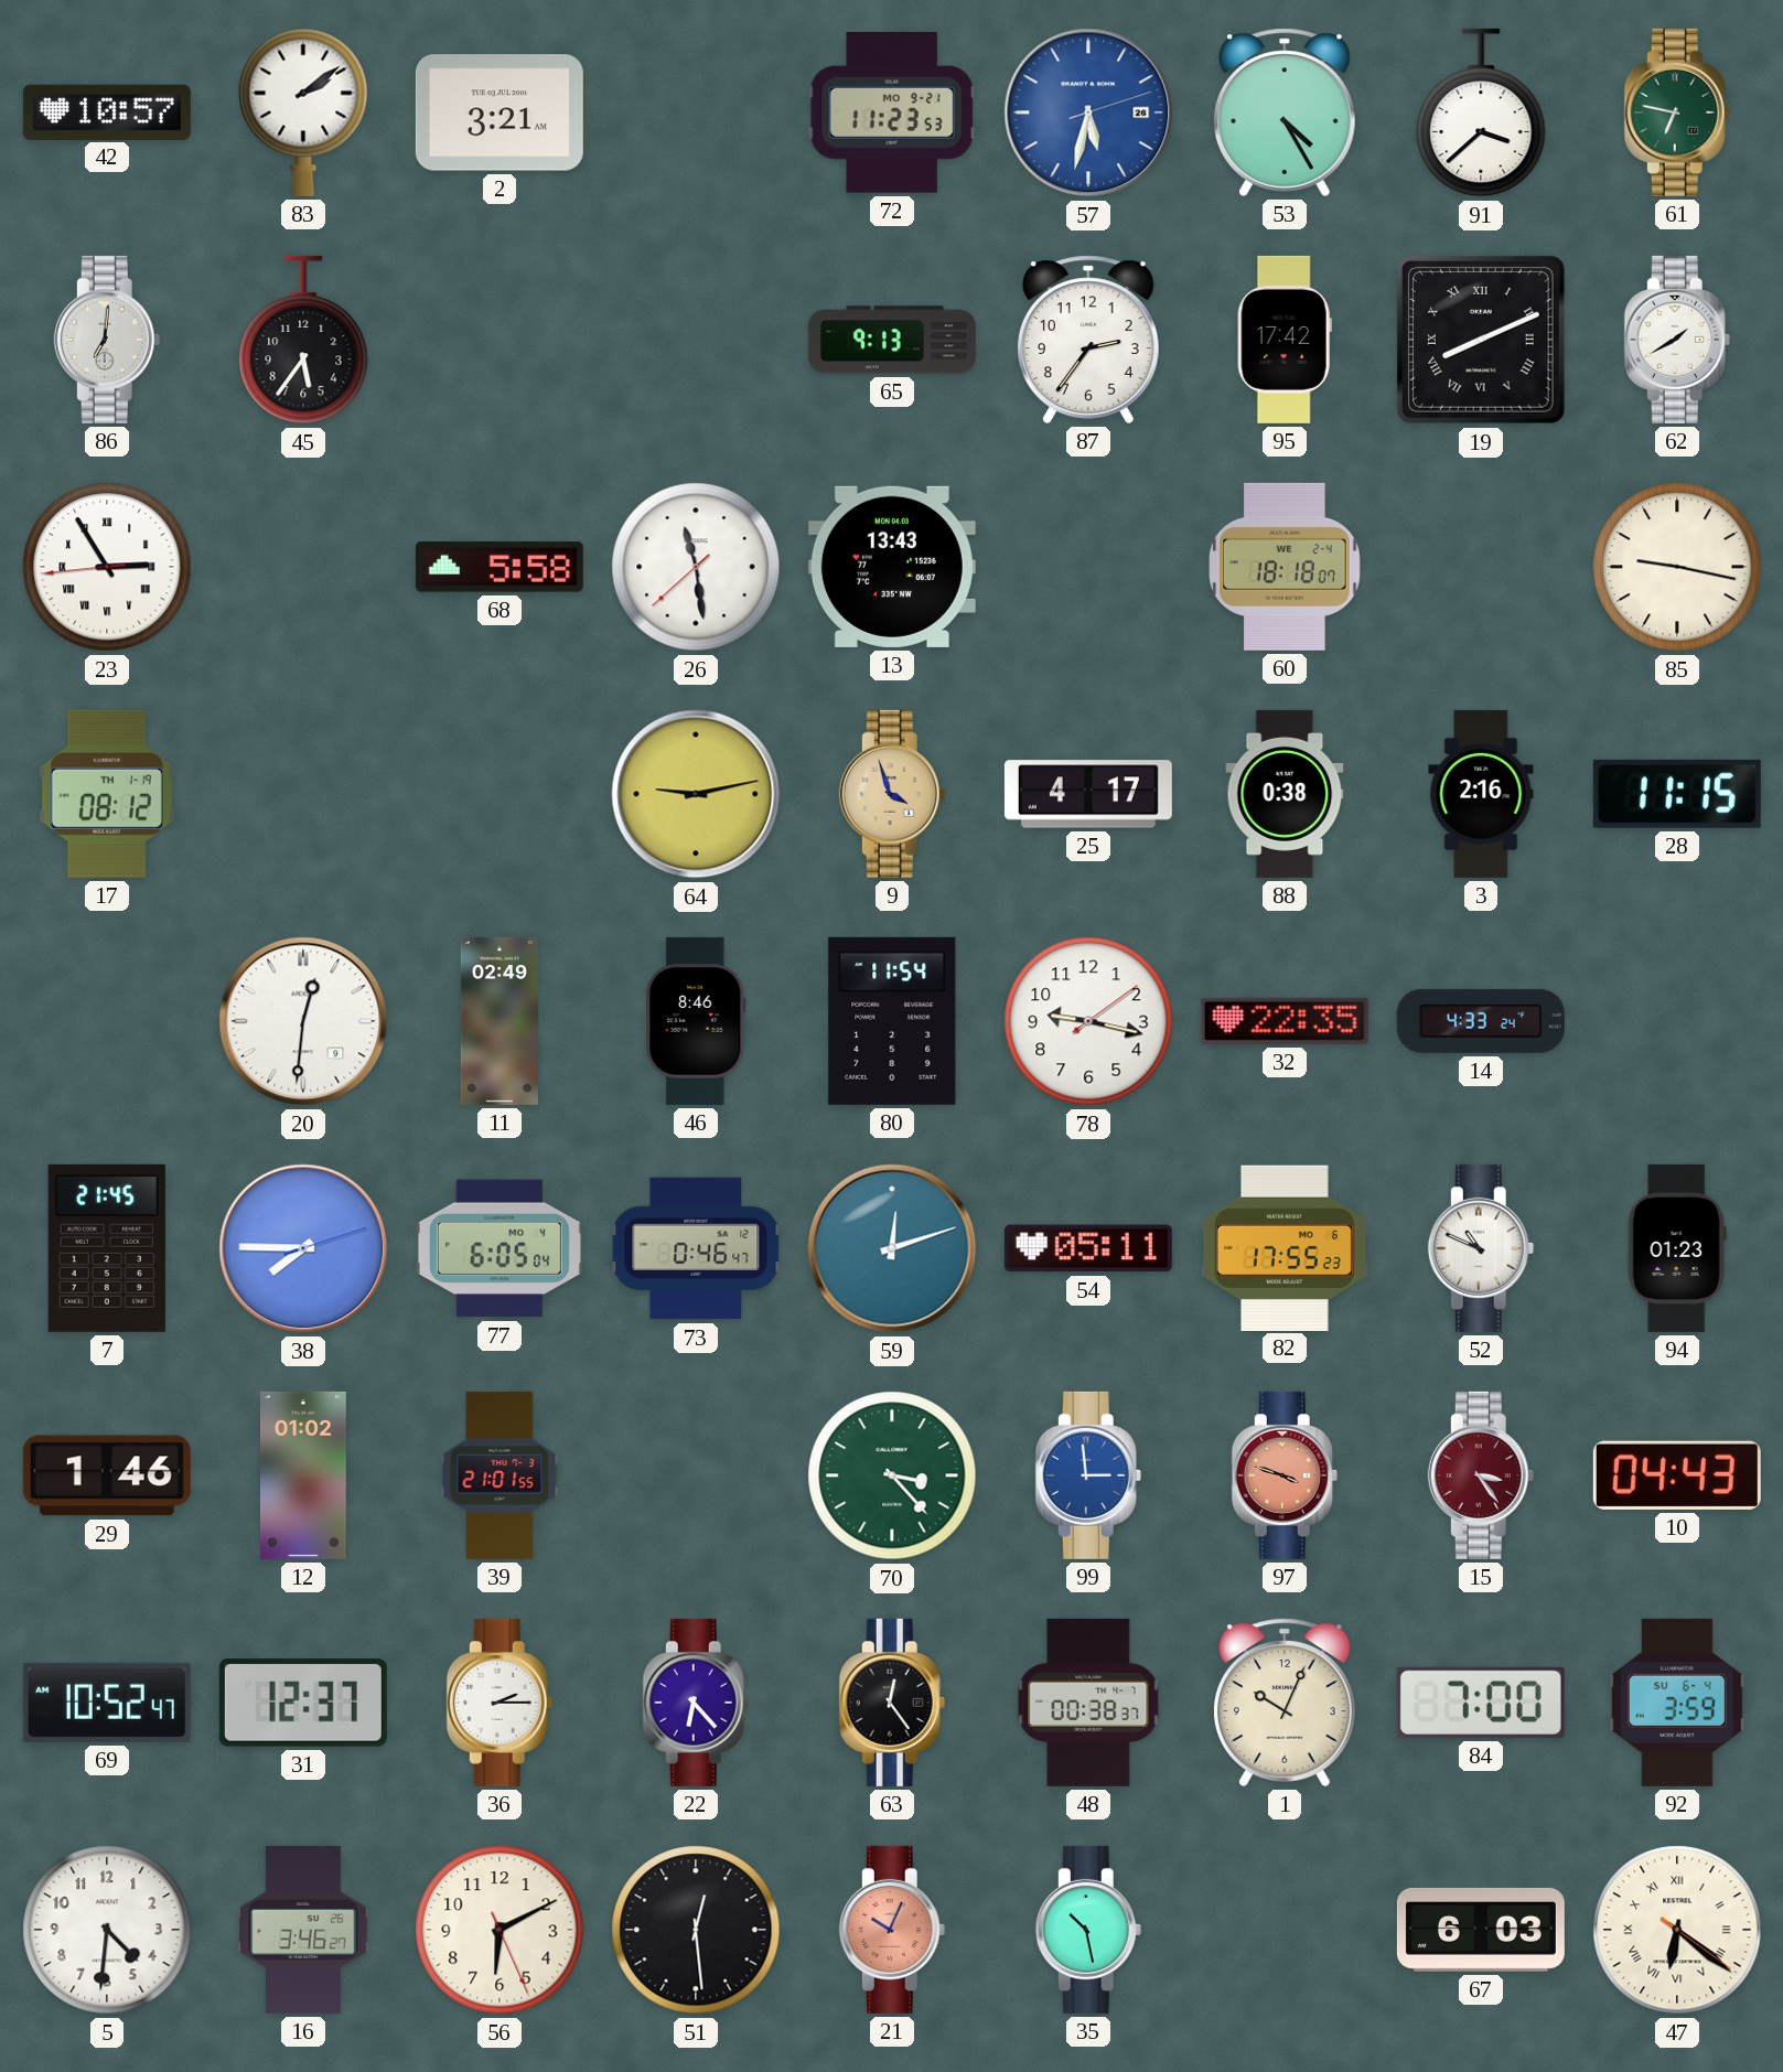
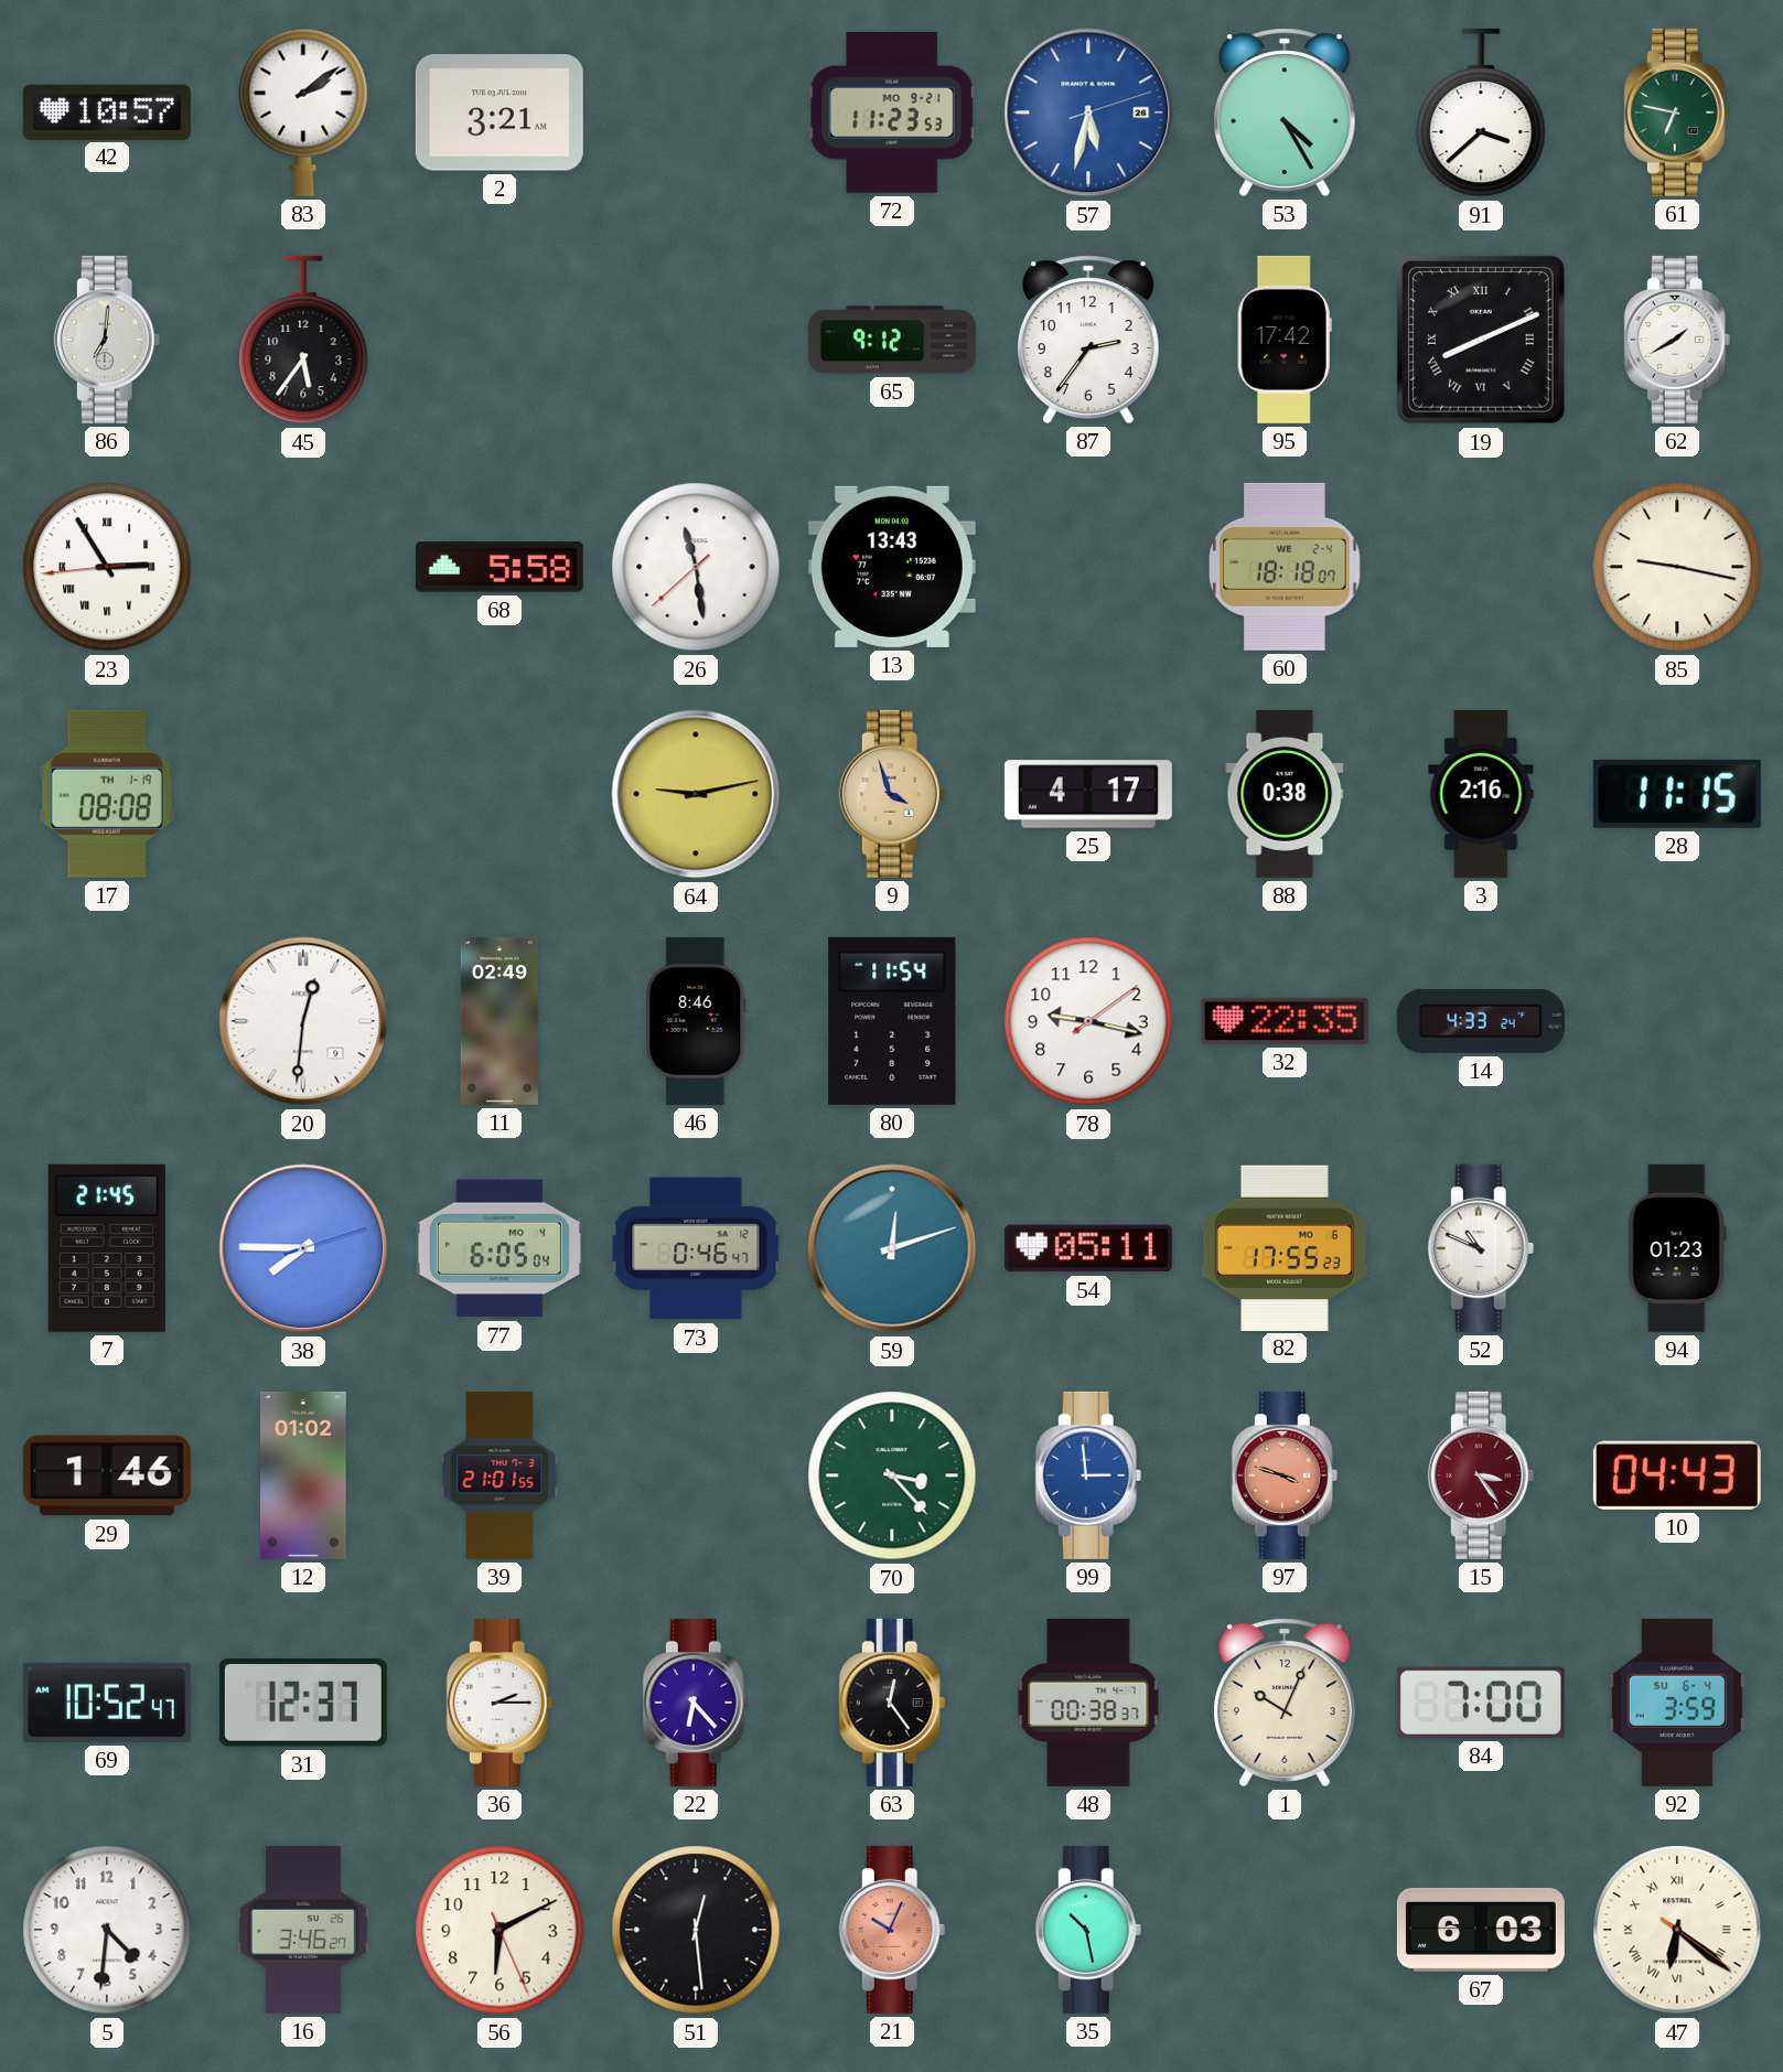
65: 9:13 -> 9:12 (892, 340)
17: 08:12 -> 08:08 (107, 794)
